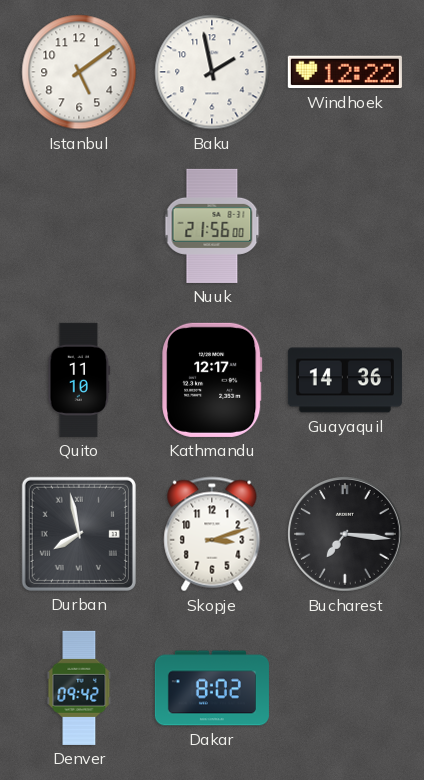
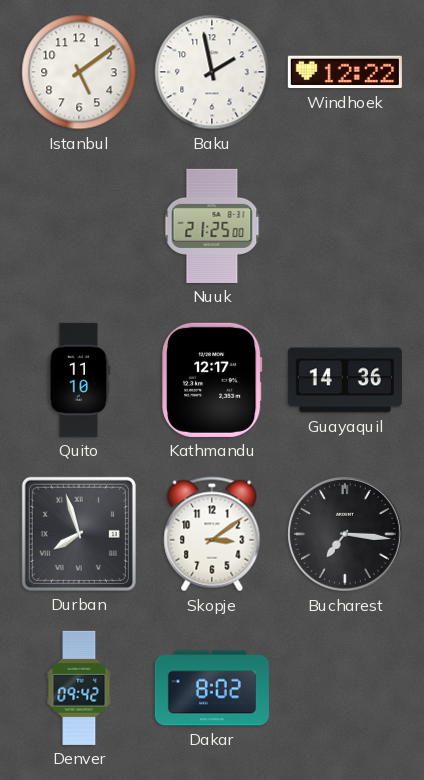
Nuuk: 21:56 -> 21:25 (212, 226)
Durban: 7:58 -> 7:57 (79, 534)
Skopje: 3:12 -> 3:09 (212, 534)
